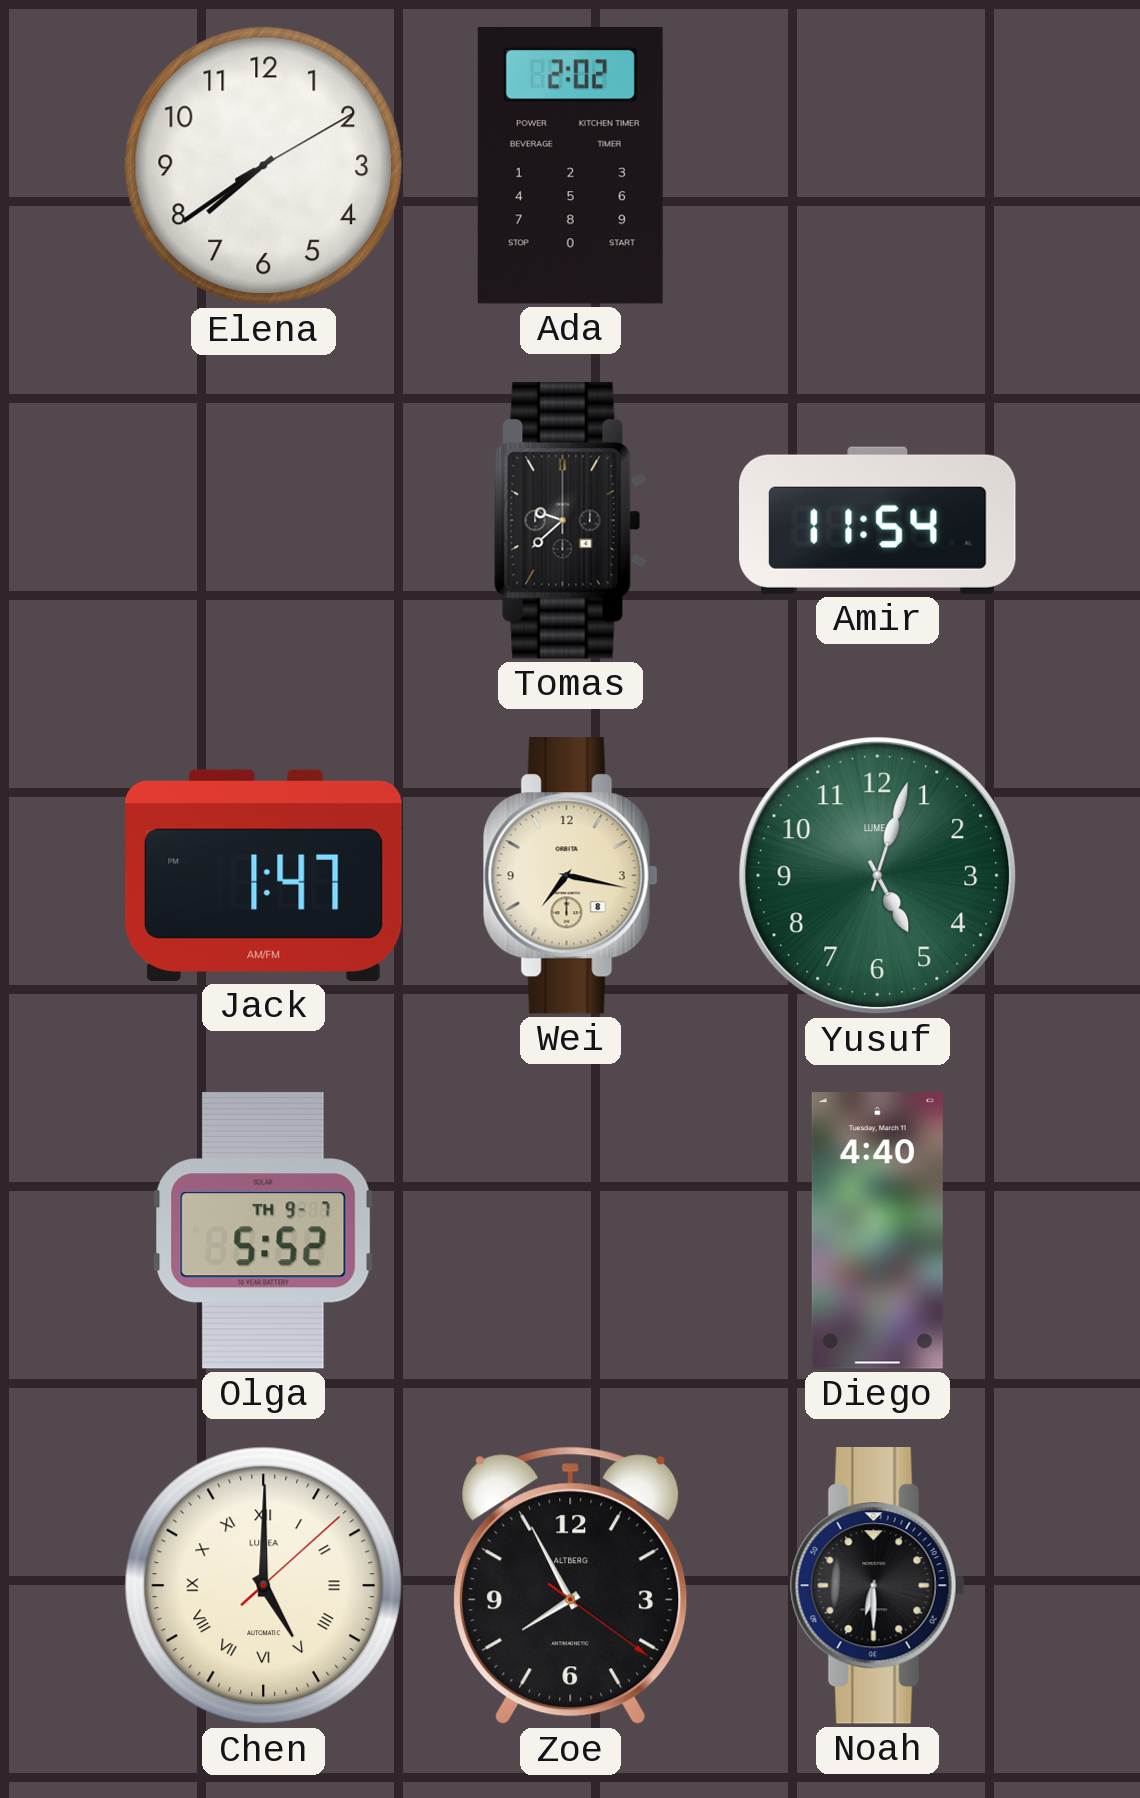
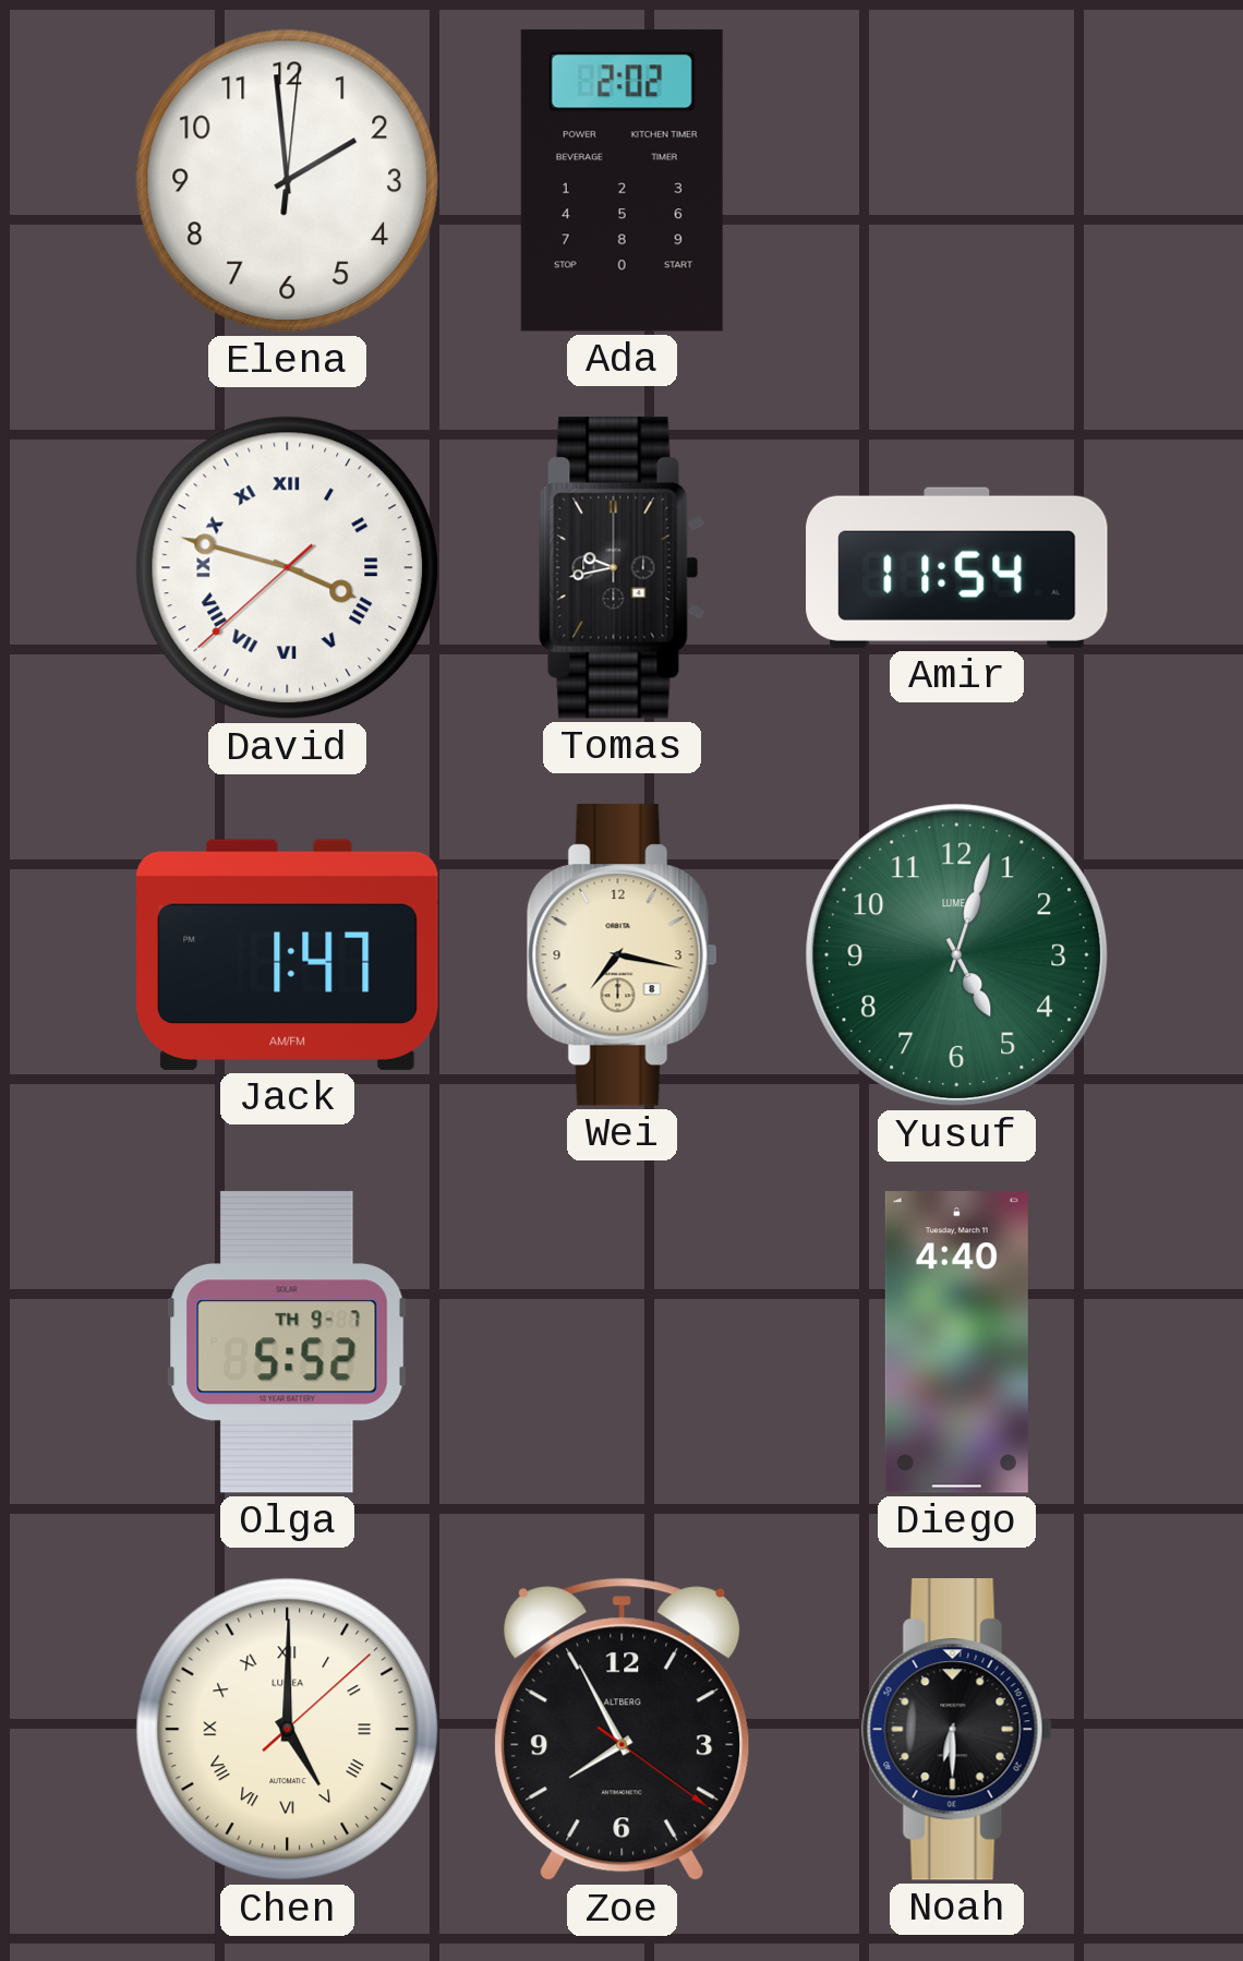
Elena: 7:39 -> 1:59 (288, 181)
David: none -> 3:47 (288, 568)
Tomas: 9:38 -> 9:43 (623, 568)
